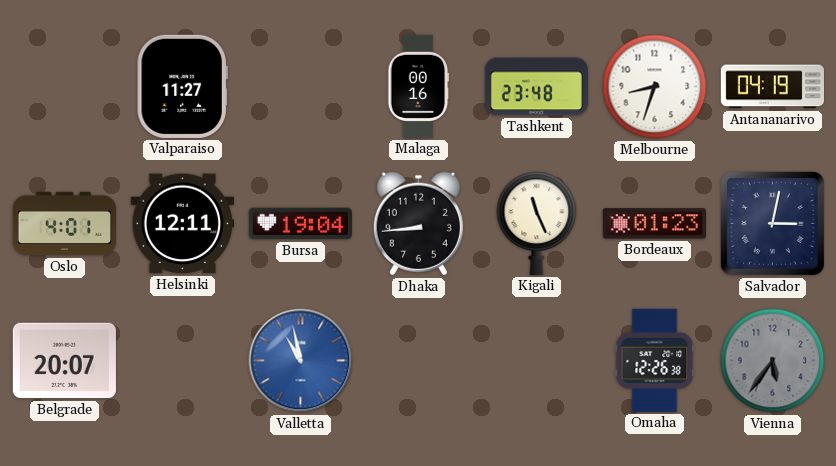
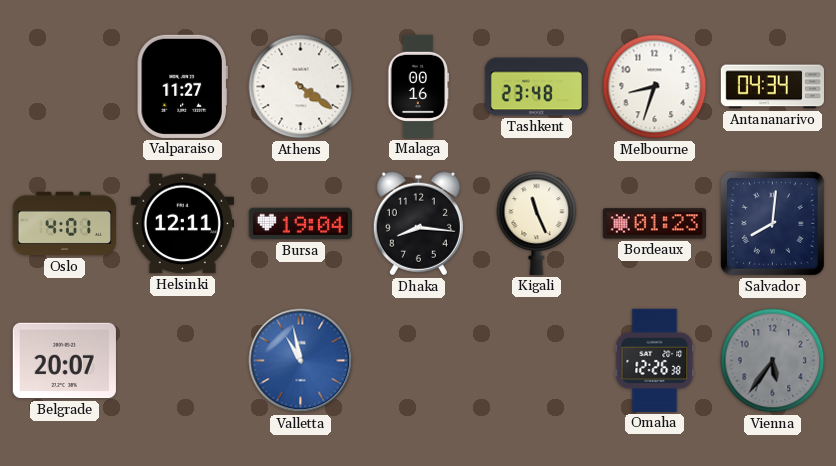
Athens: none -> 4:21 (301, 87)
Antananarivo: 04:19 -> 04:34 (772, 87)
Dhaka: 8:44 -> 8:16 (418, 224)
Salvador: 3:02 -> 8:01 (772, 223)
